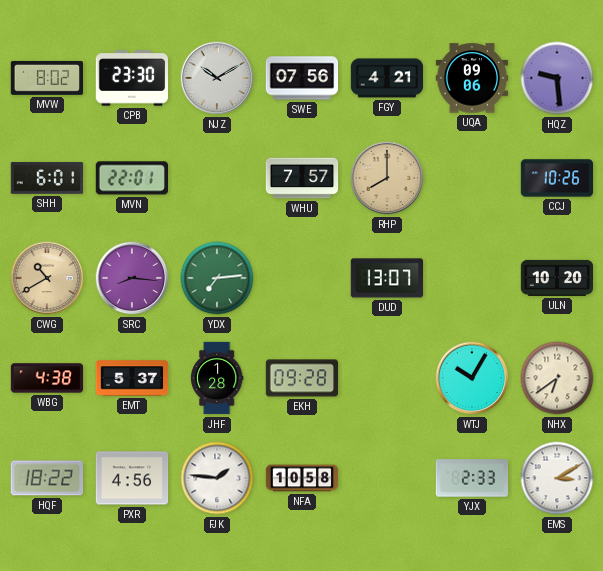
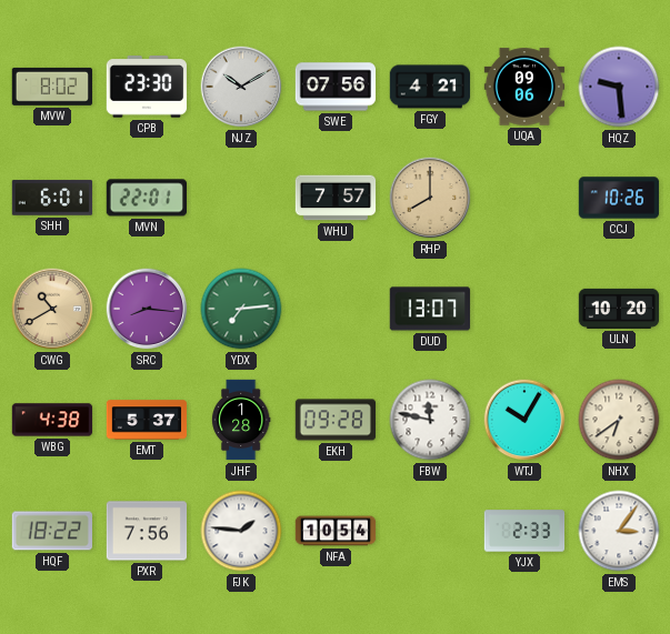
FBW: none -> 11:47 (430, 420)
PXR: 4:56 -> 7:56 (147, 531)
NFA: 10:58 -> 10:54 (336, 531)
EMS: 3:10 -> 3:06 (619, 531)
